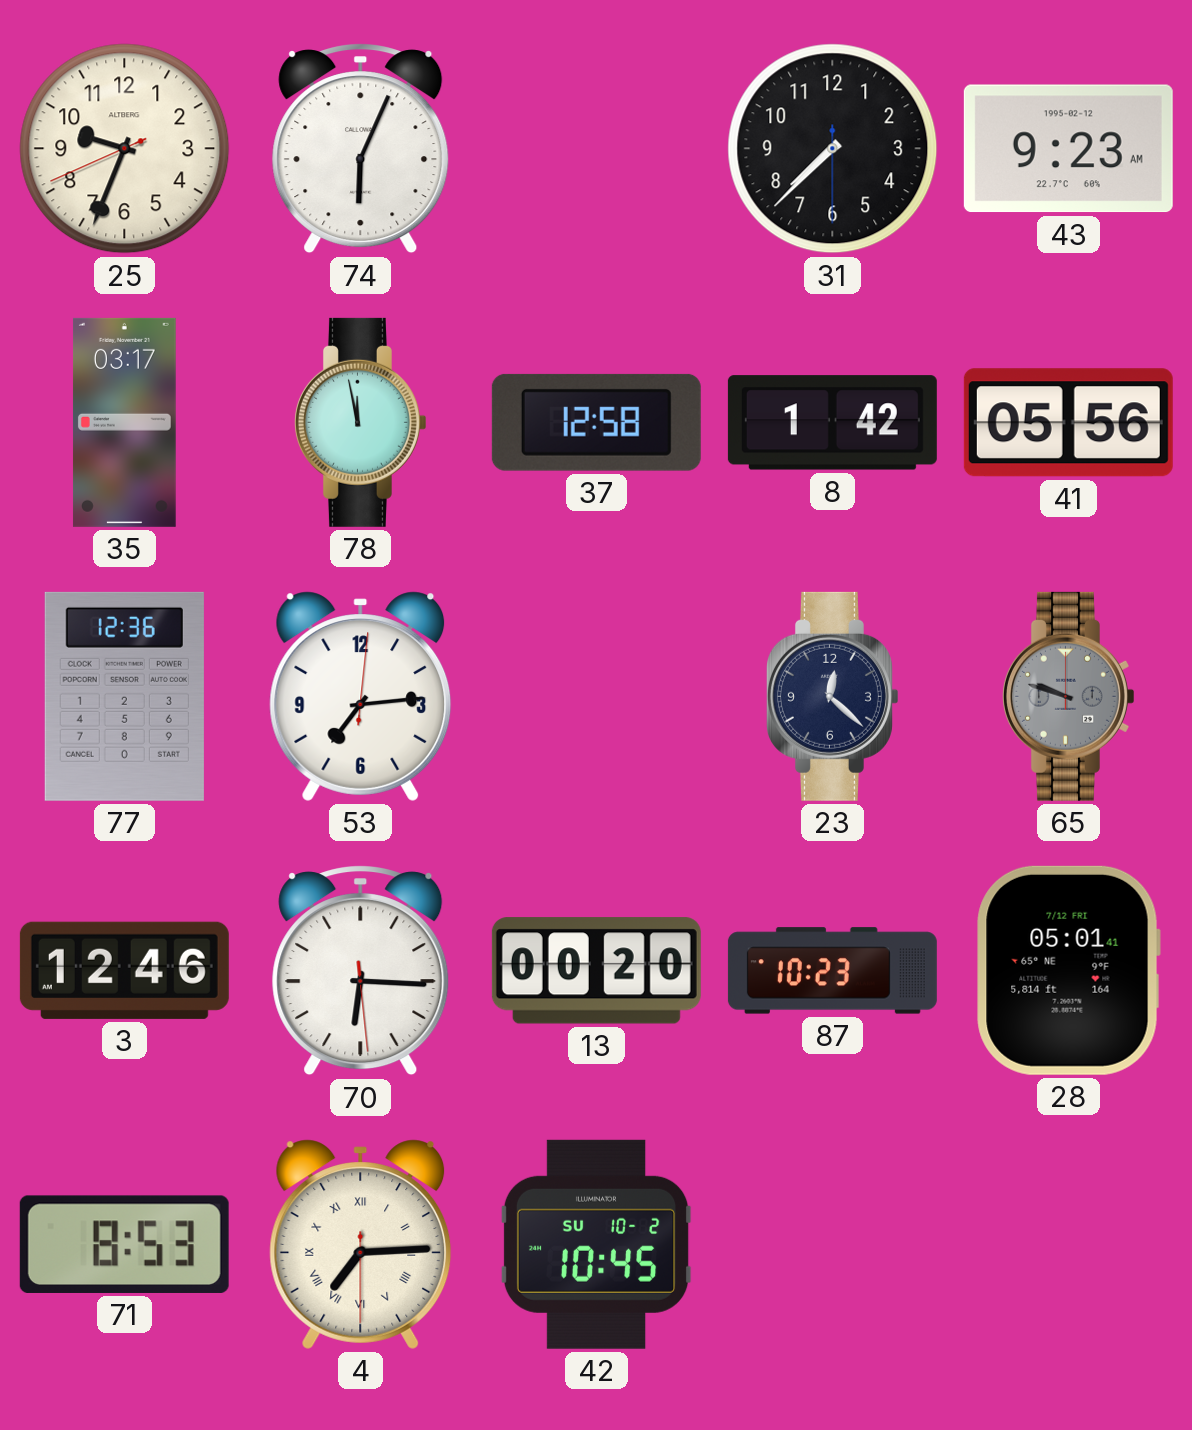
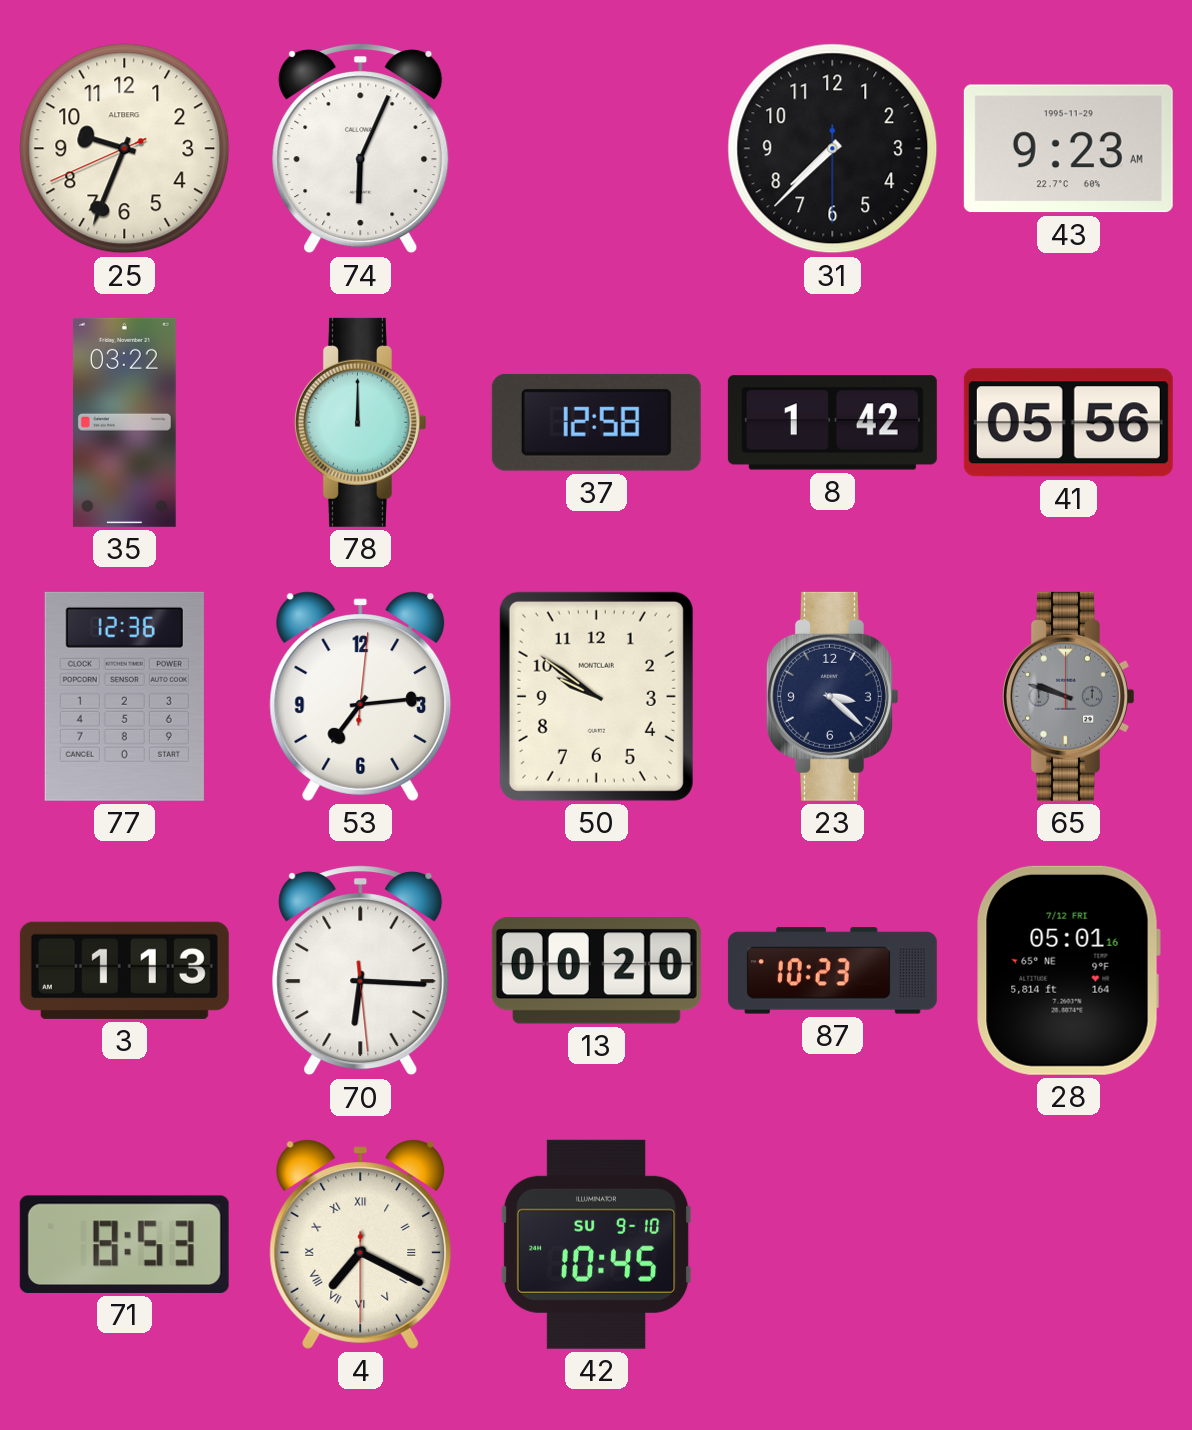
43 date: 1995-02-12 -> 1995-11-29 (1068, 149)
35: 03:17 -> 03:22 (124, 422)
78: 11:58 -> 12:00 (360, 422)
50: none -> 9:51 (596, 696)
23: 12:22 -> 3:22 (832, 696)
3: 12:46 -> 1:13 (124, 970)
28: 05:01:41 -> 05:01:16 (1068, 970)
4: 7:14 -> 7:19 (361, 1244)
42 date: SU 10-2 -> SU 9-10 (596, 1244)
